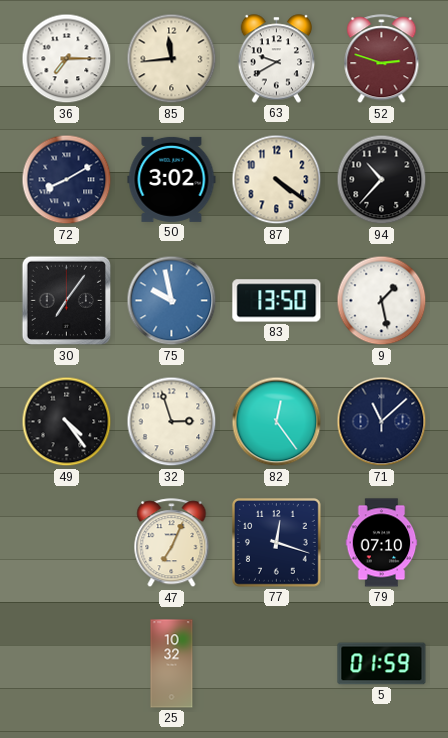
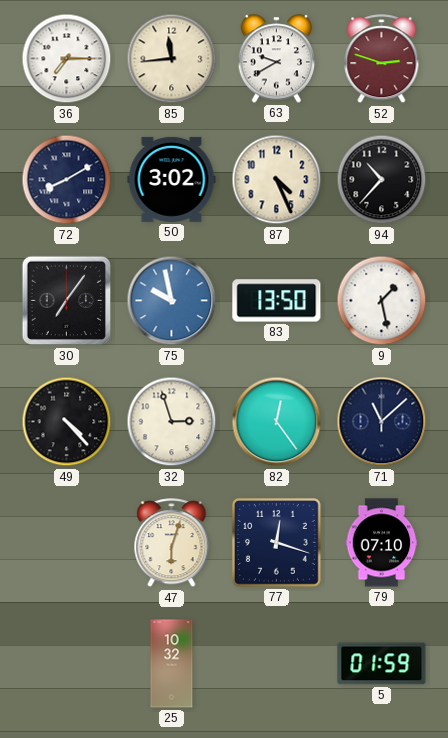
87: 4:21 -> 4:26 (277, 180)
49: 4:24 -> 4:23 (67, 422)
47: 7:04 -> 6:03 (172, 543)
